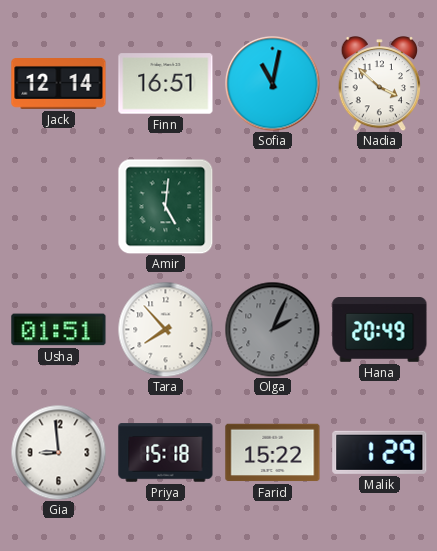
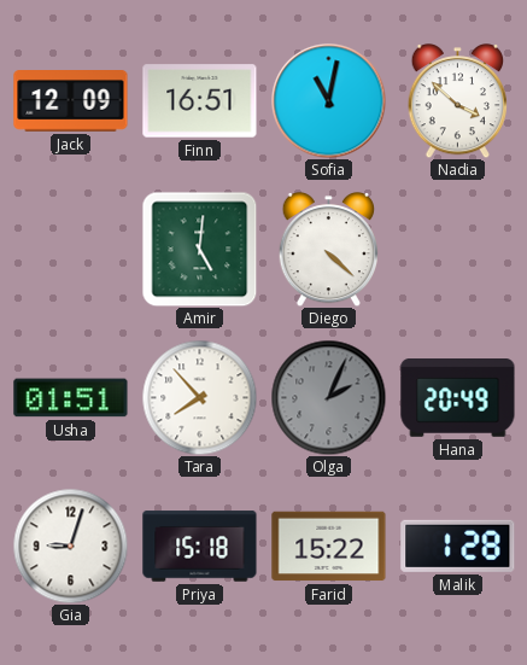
Jack: 12:14 -> 12:09 (71, 101)
Diego: none -> 4:22 (328, 250)
Gia: 8:59 -> 9:03 (70, 546)
Malik: 1:29 -> 1:28 (458, 546)
